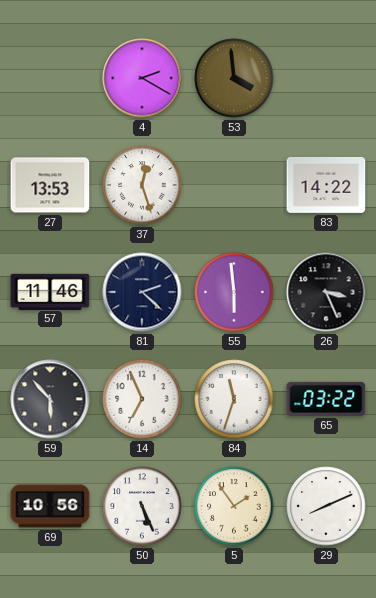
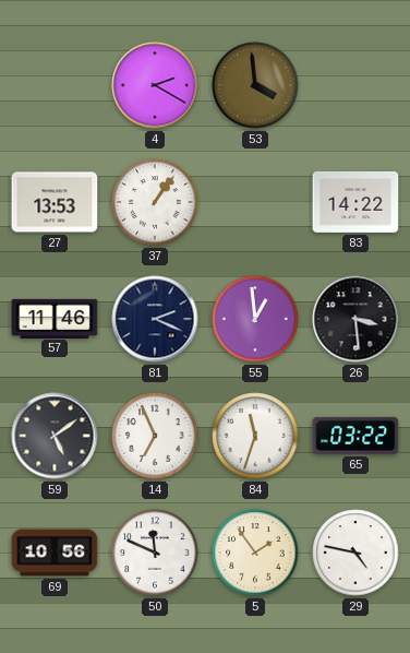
37: 12:27 -> 1:06 (155, 202)
81: 2:22 -> 2:19 (155, 319)
55: 5:59 -> 12:59 (255, 319)
26: 3:26 -> 3:29 (355, 319)
59: 5:53 -> 5:09 (55, 436)
50: 5:26 -> 11:49 (155, 553)
29: 8:11 -> 4:47 (355, 553)
